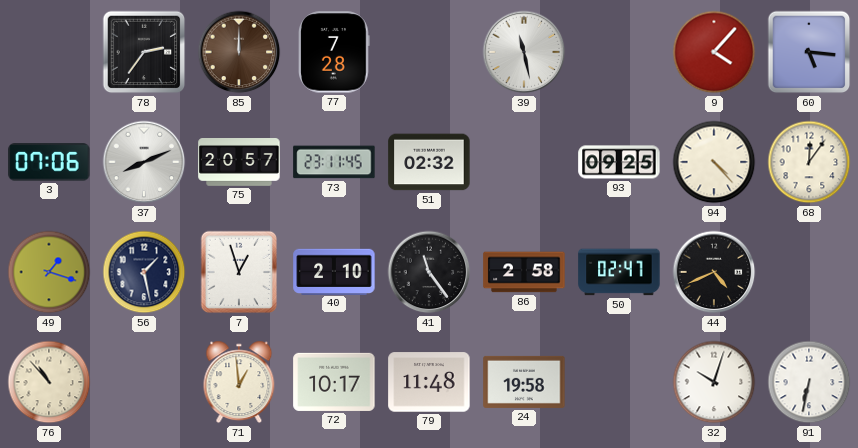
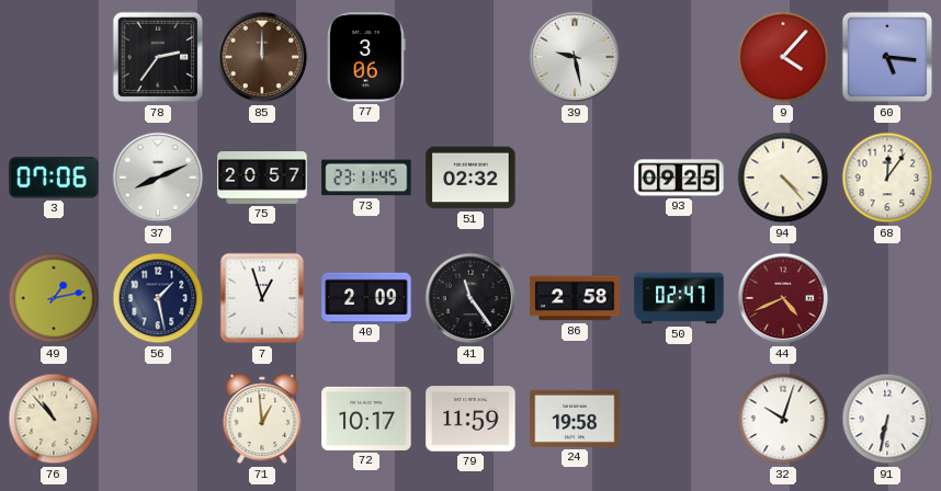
77: 7:28 -> 3:06 (367, 57)
39: 11:28 -> 9:28 (575, 57)
49: 1:18 -> 1:13 (54, 298)
40: 2:10 -> 2:09 (366, 297)
44 dial: black -> burgundy (783, 298)
79: 11:48 -> 11:59 (470, 419)
